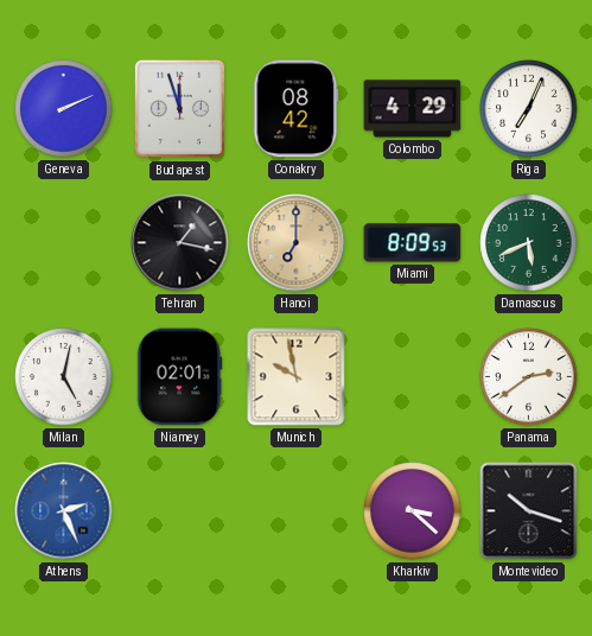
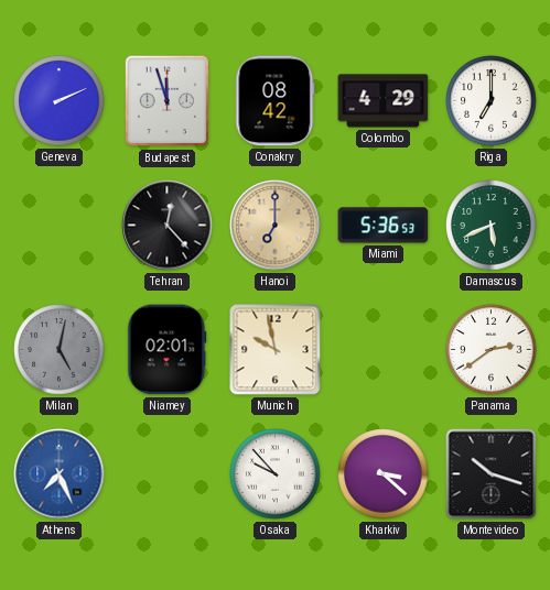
Riga: 7:04 -> 7:00 (492, 101)
Tehran: 1:17 -> 12:23 (168, 226)
Miami: 8:09 -> 5:36 (384, 226)
Milan dial: white -> grey (60, 350)
Athens: 2:26 -> 7:26 (60, 474)
Osaka: none -> 9:53 (276, 474)
